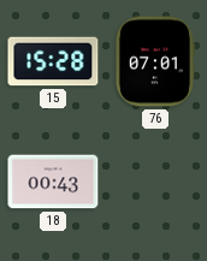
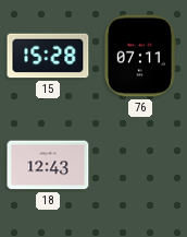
76: 07:01 -> 07:11 (139, 56)
18: 00:43 -> 12:43 (48, 165)
